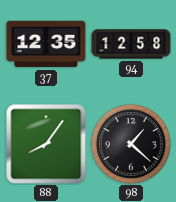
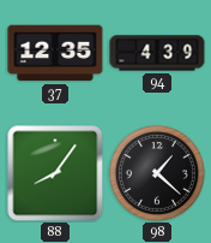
94: 12:58 -> 4:39 (157, 53)
